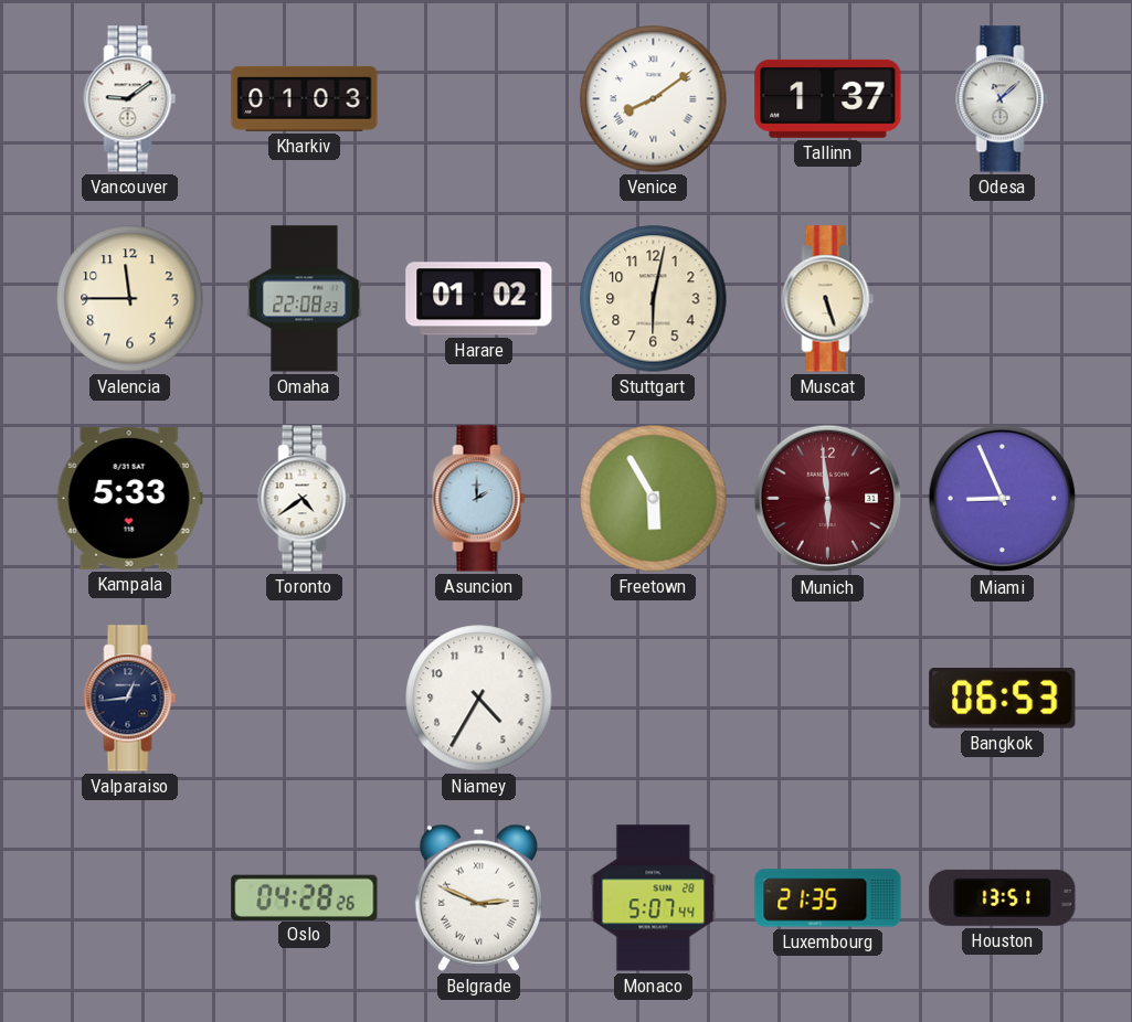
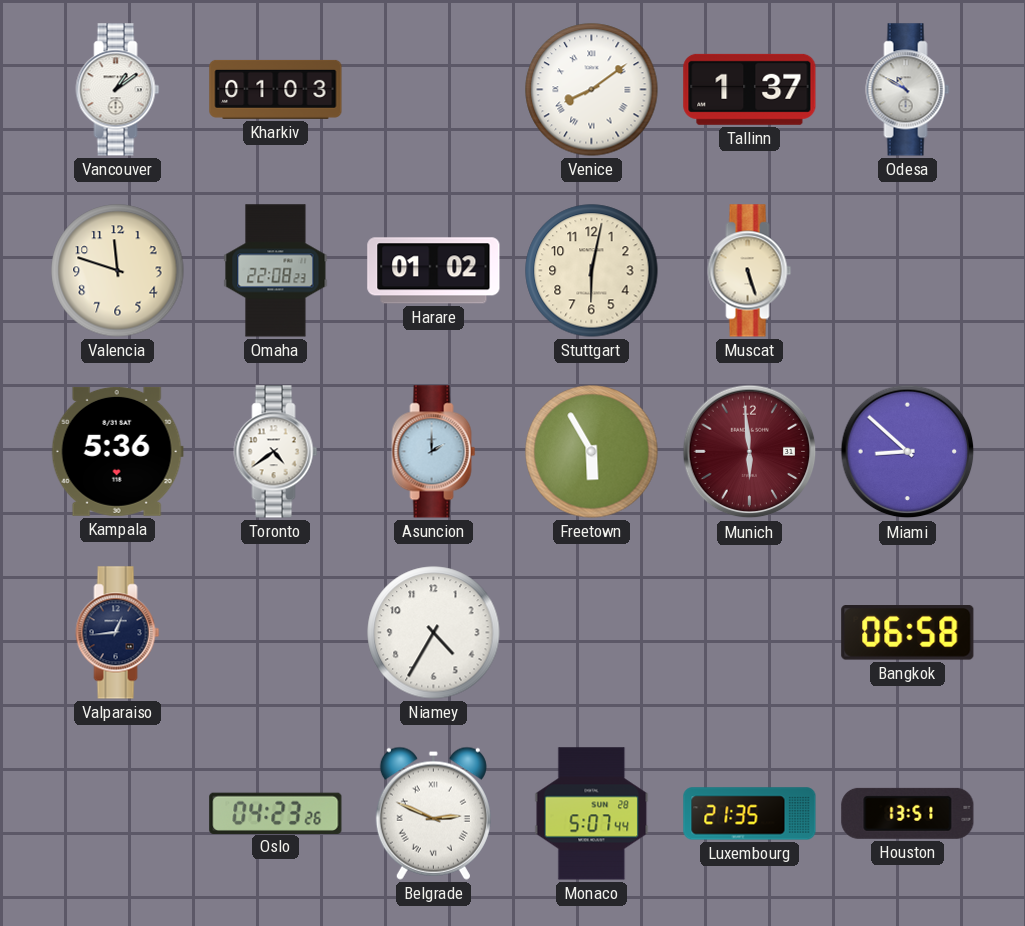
Vancouver: 9:09 -> 1:09 (118, 90)
Odesa: 11:08 -> 10:50 (908, 90)
Valencia: 11:45 -> 11:48 (118, 271)
Kampala: 5:33 -> 5:36 (117, 451)
Miami: 8:56 -> 8:52 (908, 452)
Bangkok: 06:53 -> 06:58 (908, 633)
Oslo: 04:28 -> 04:23 (276, 813)
